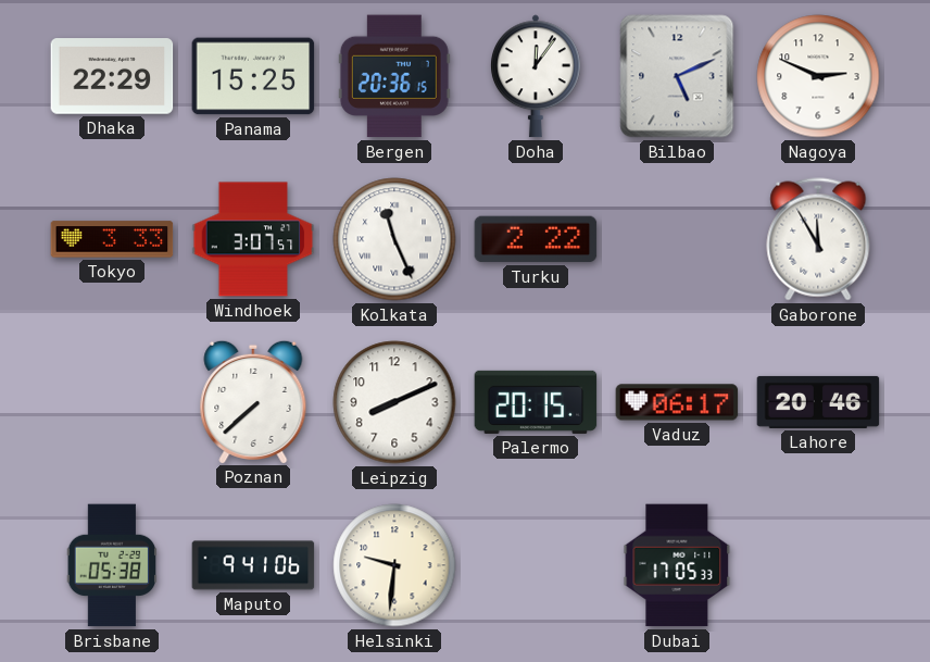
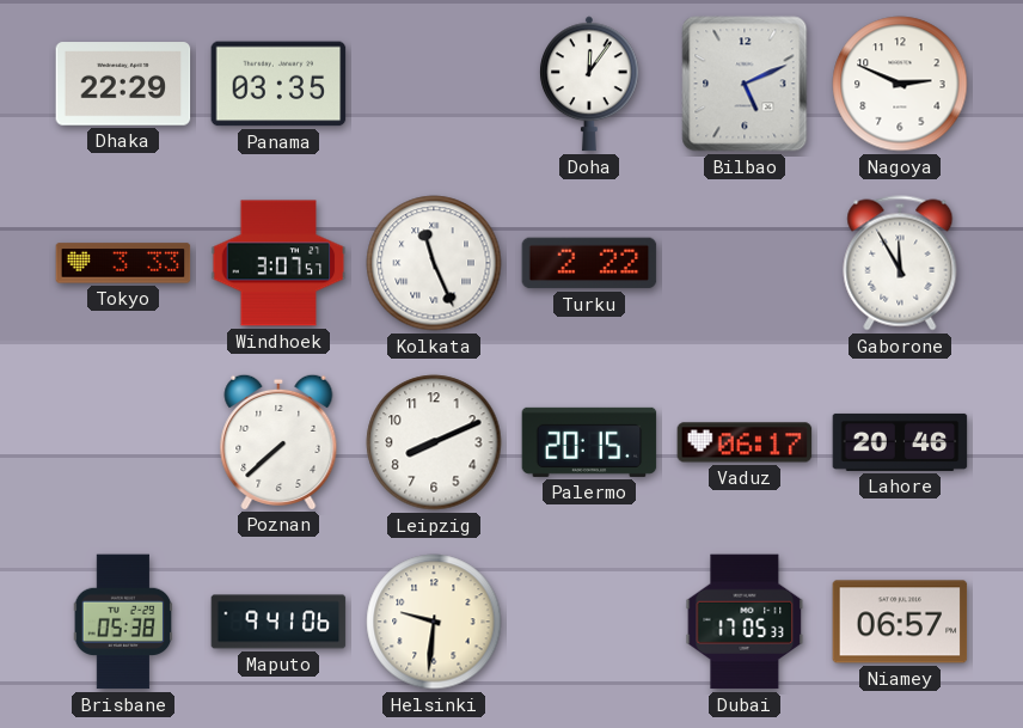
Panama: 15:25 -> 03:35 (278, 84)
Bergen: 20:36 -> none (394, 76)
Niamey: none -> 06:57 (900, 622)
